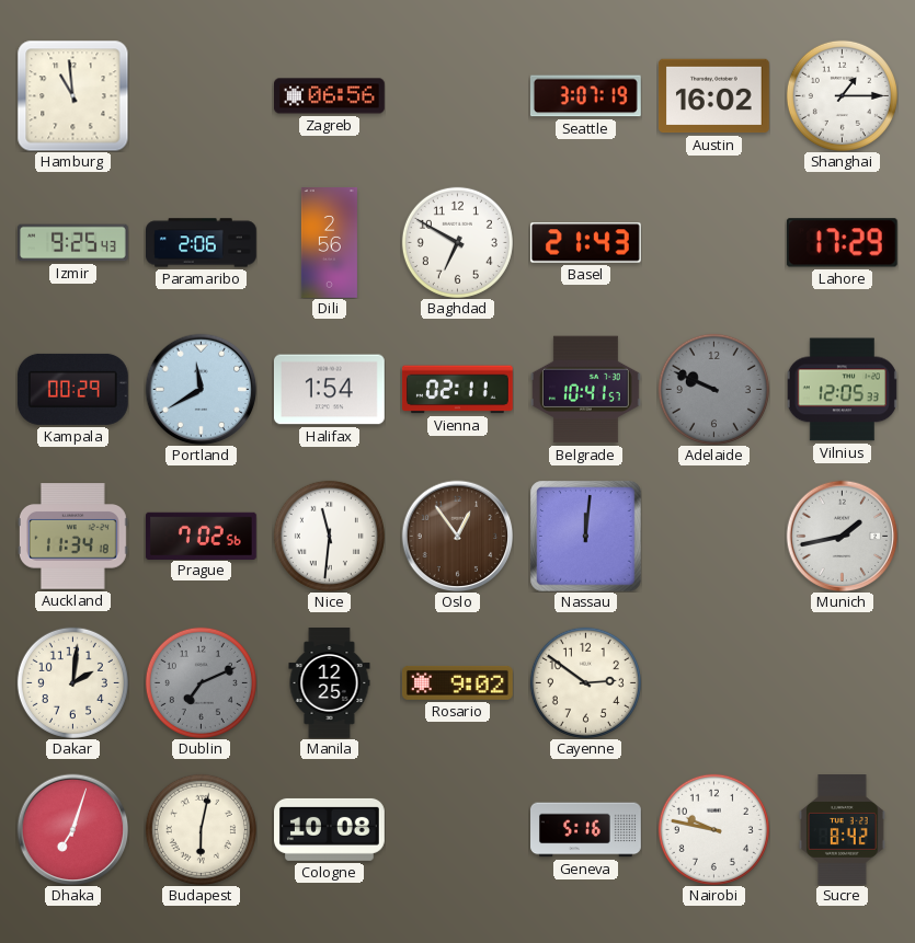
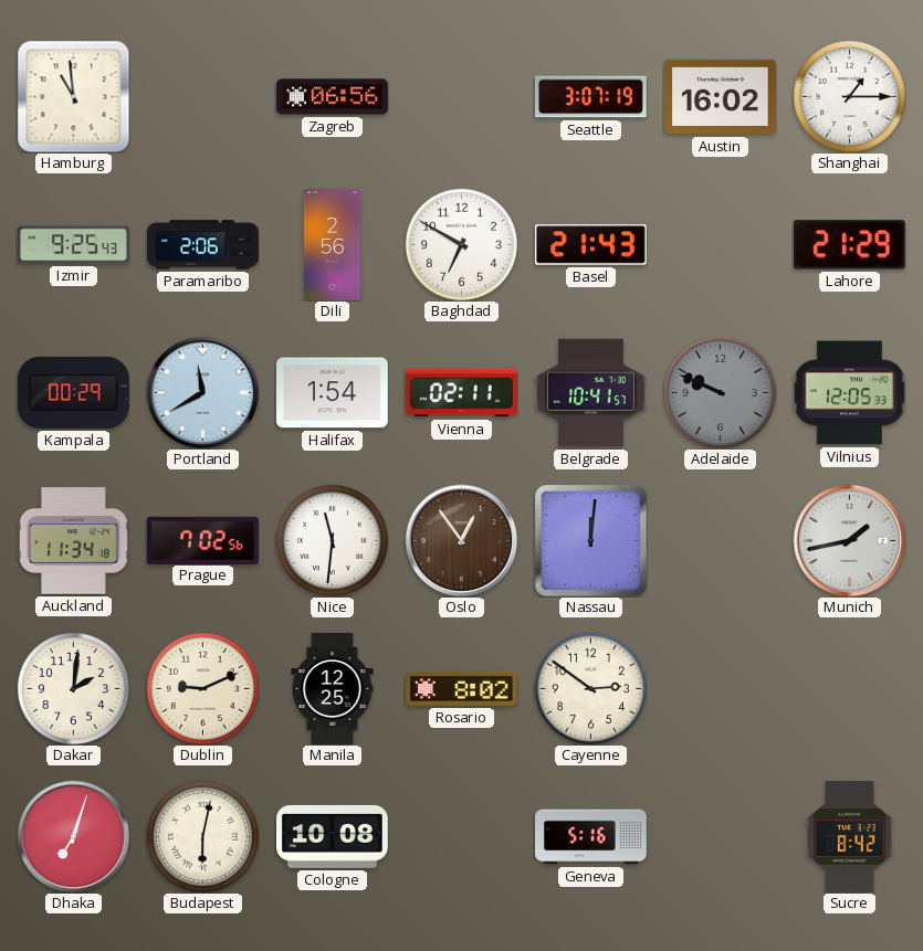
Lahore: 17:29 -> 21:29 (849, 245)
Dublin: 7:11 -> 9:11 (202, 688)
Dublin dial: grey -> cream (202, 688)
Rosario: 9:02 -> 8:02 (461, 688)
Nairobi: 9:47 -> none (713, 829)
